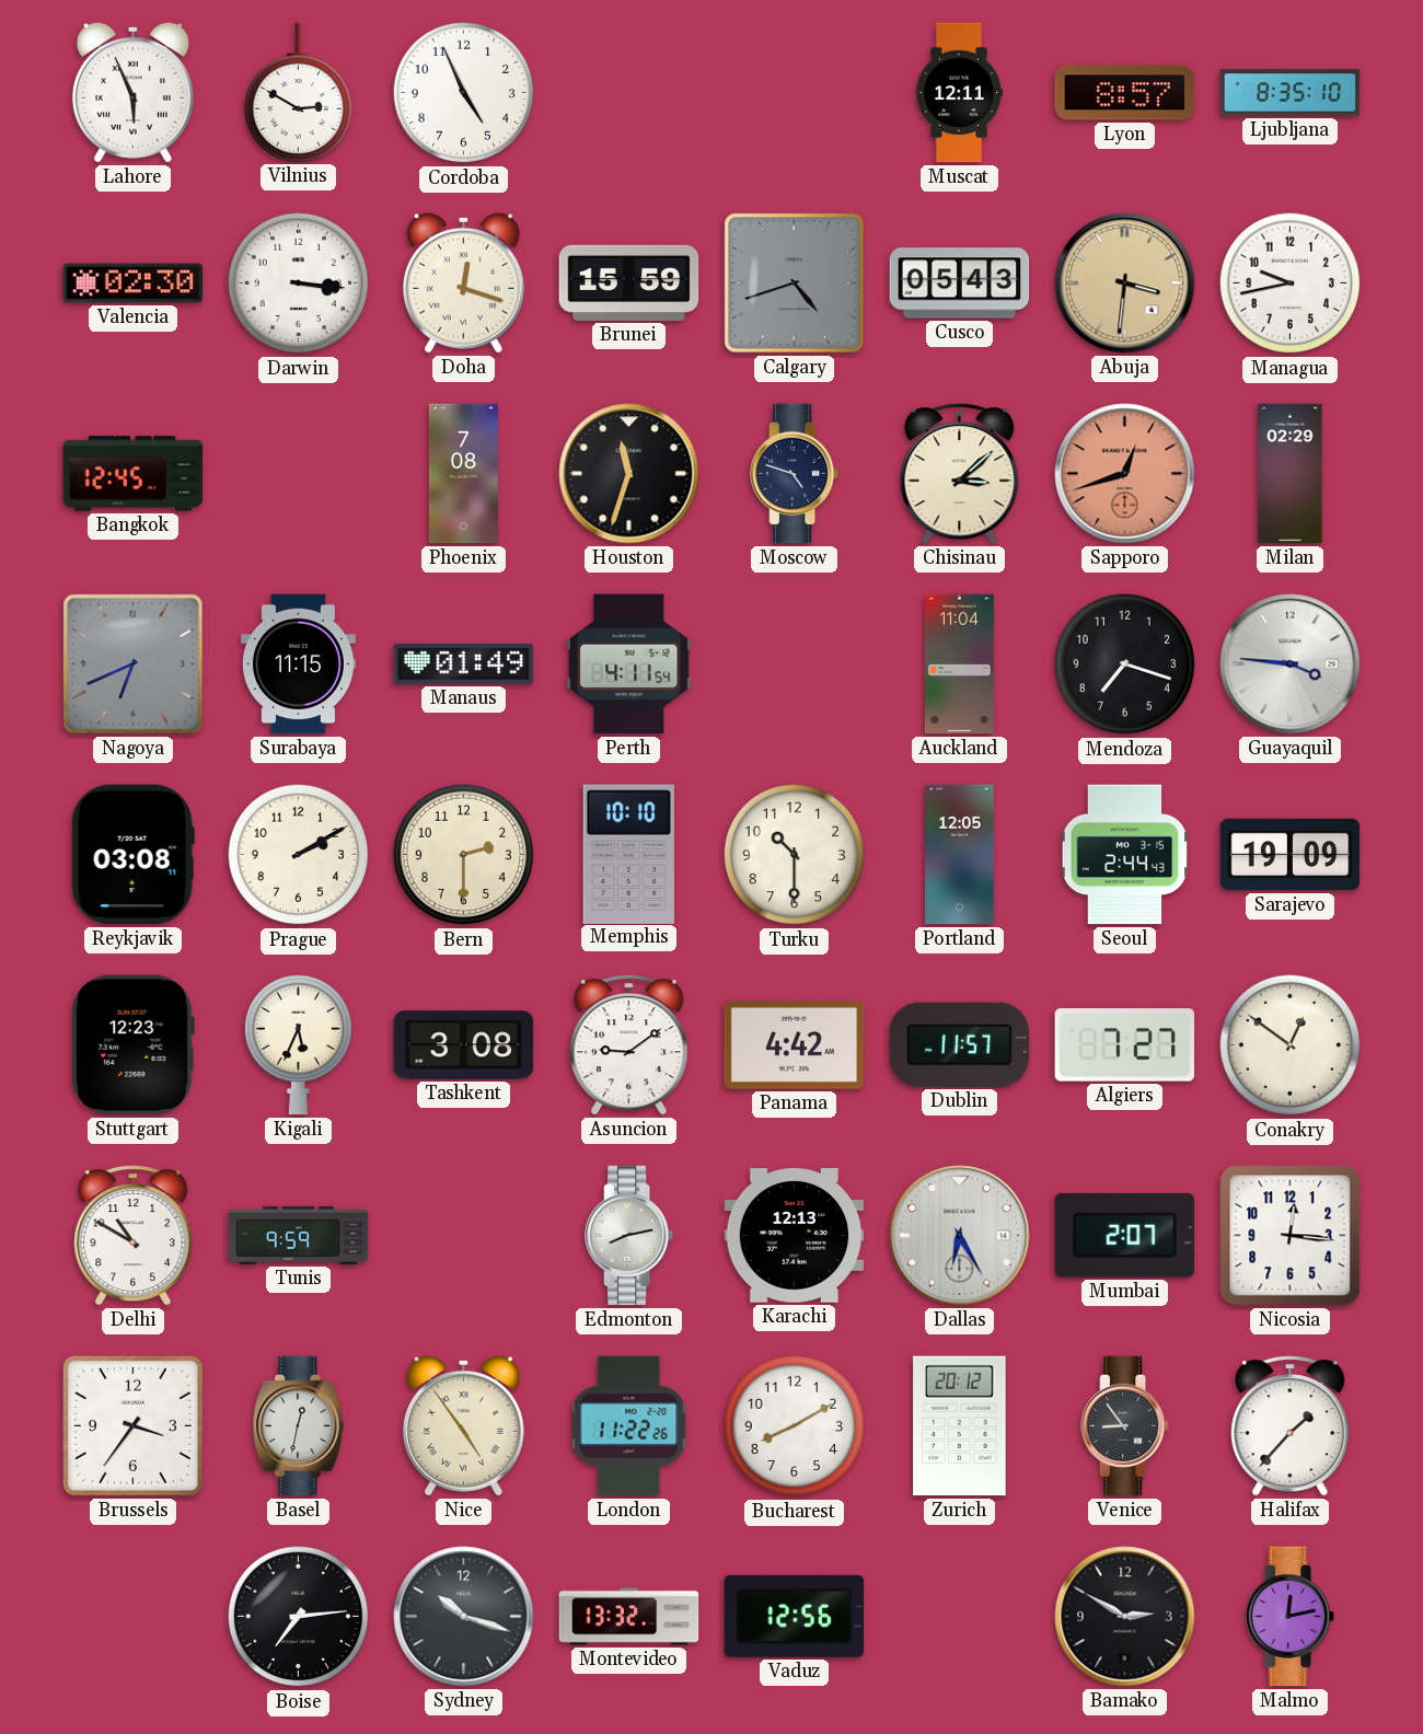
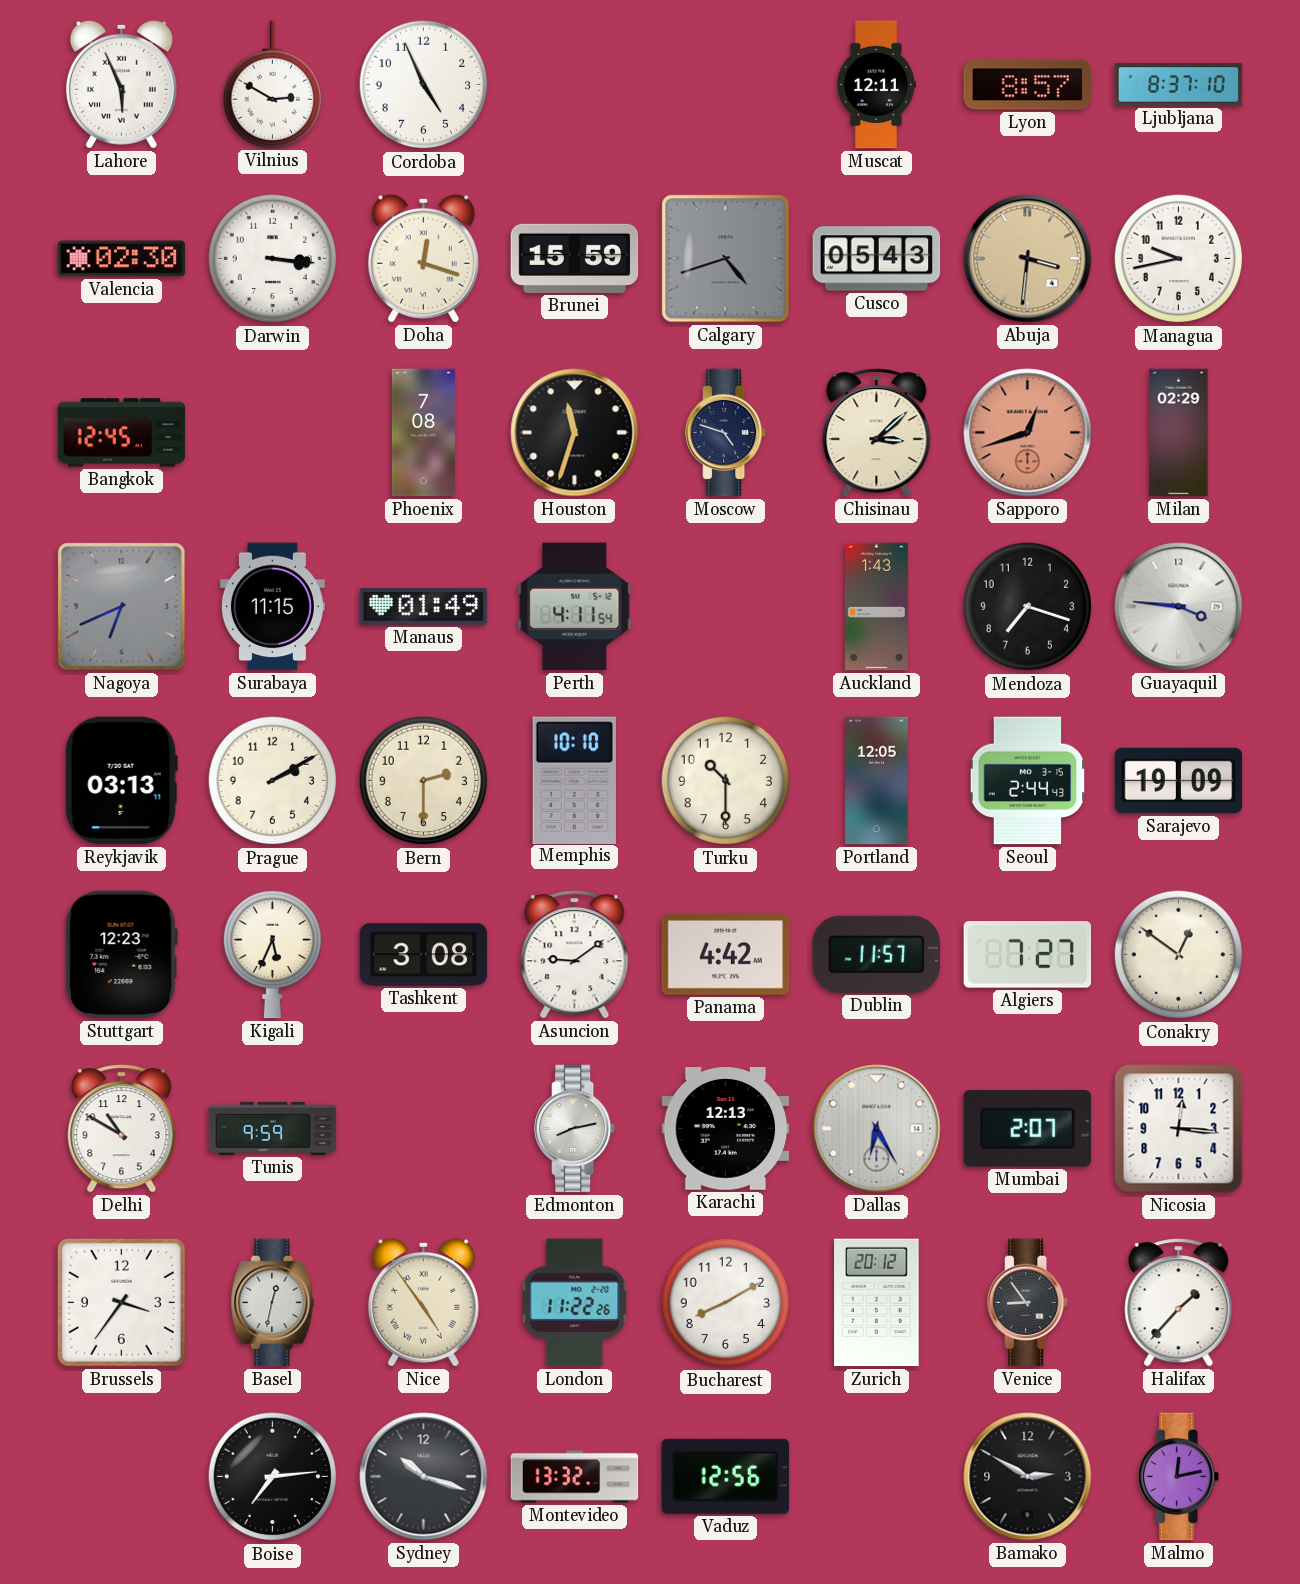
Ljubljana: 8:35 -> 8:37 (1179, 85)
Auckland: 11:04 -> 1:43 (876, 607)
Reykjavik: 03:08 -> 03:13 (121, 781)
